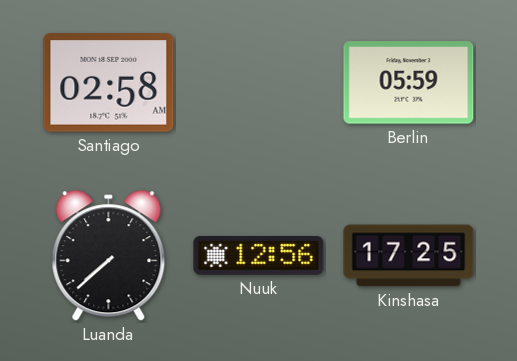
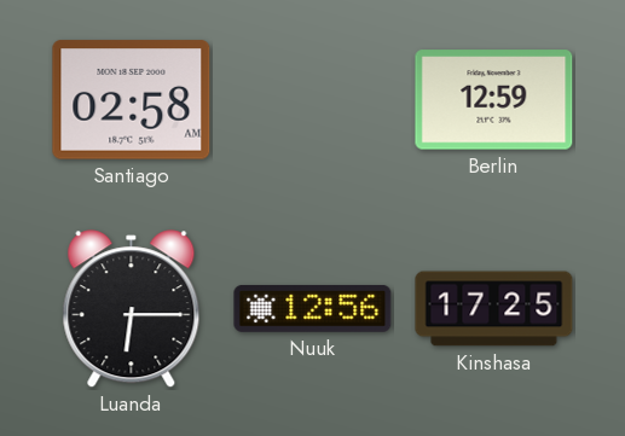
Berlin: 05:59 -> 12:59 (494, 100)
Luanda: 7:38 -> 6:15 (132, 309)
